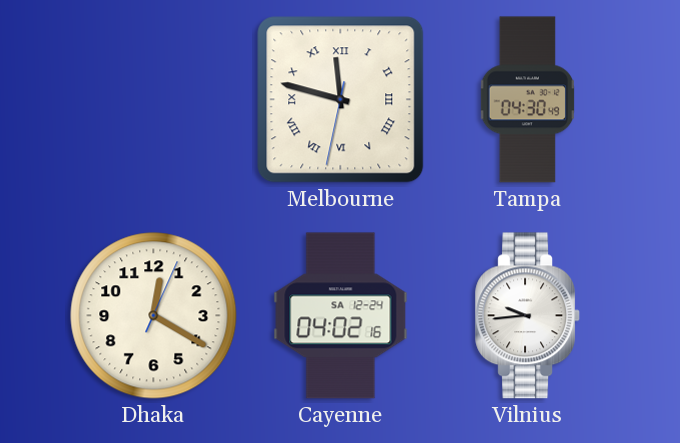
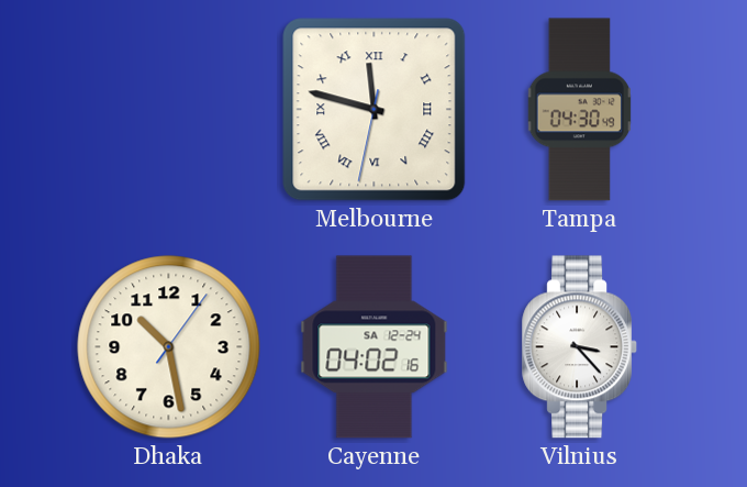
Dhaka: 12:20 -> 10:28 (169, 347)
Vilnius: 9:44 -> 3:23 (580, 347)
